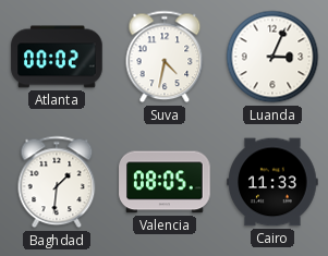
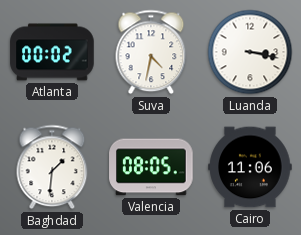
Luanda: 3:04 -> 3:17 (250, 52)
Cairo: 11:33 -> 11:06 (250, 167)
